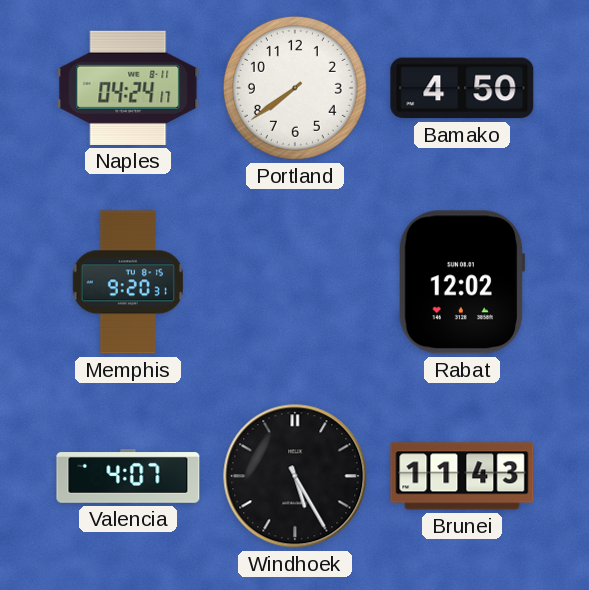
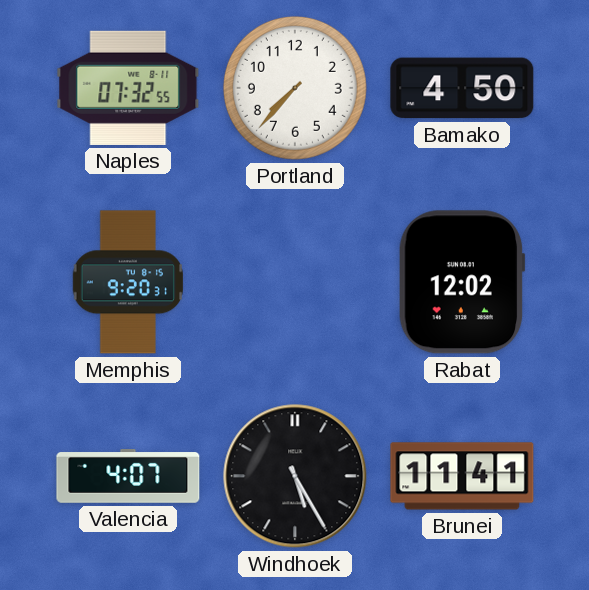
Naples: 04:24 -> 07:32 (128, 88)
Portland: 7:39 -> 7:37 (295, 88)
Brunei: 11:43 -> 11:41 (462, 476)
